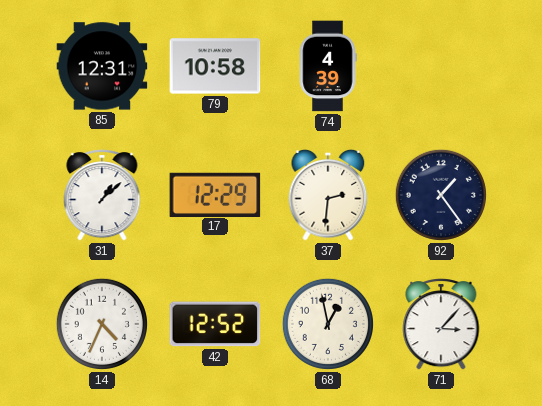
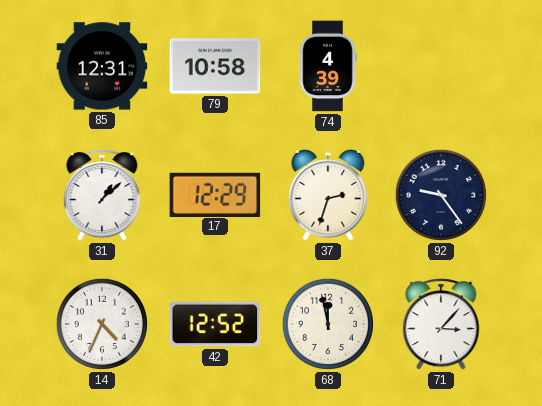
37: 2:31 -> 2:33 (328, 195)
92: 1:24 -> 9:24 (441, 195)
68: 12:58 -> 11:58 (328, 324)
